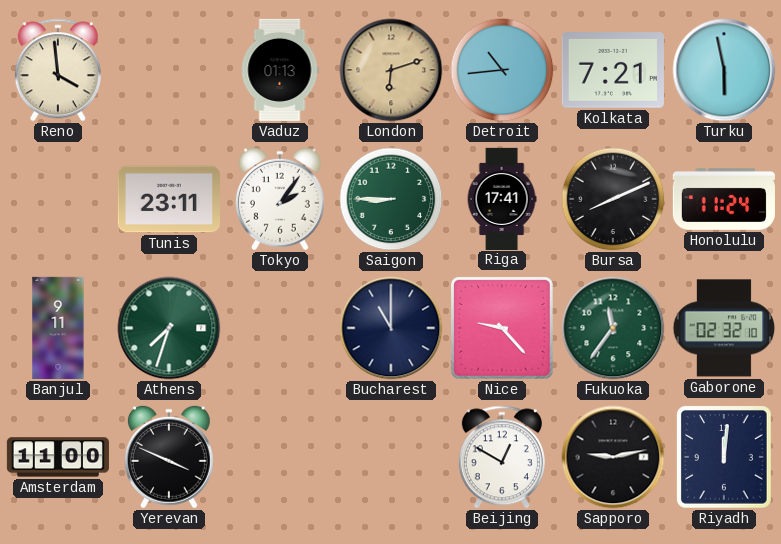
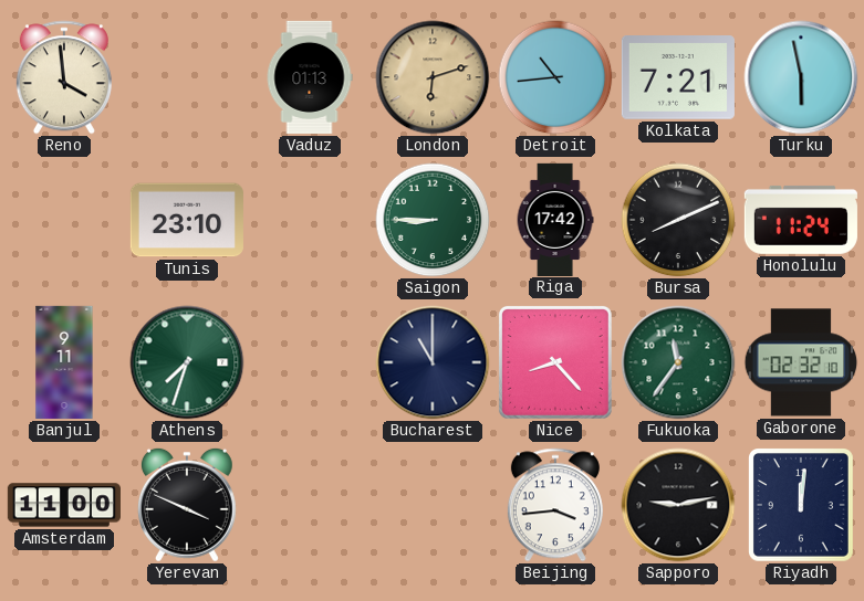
Tunis: 23:11 -> 23:10 (187, 220)
Tokyo: 2:06 -> none (280, 199)
Riga: 17:41 -> 17:42 (555, 219)
Nice: 9:23 -> 8:23 (555, 362)
Beijing: 12:50 -> 3:44 (555, 505)
